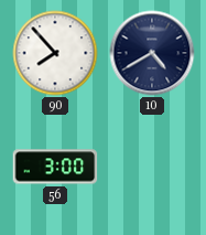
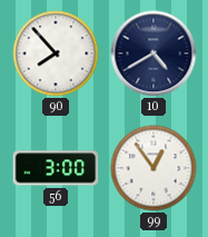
99: none -> 12:54 (153, 168)
